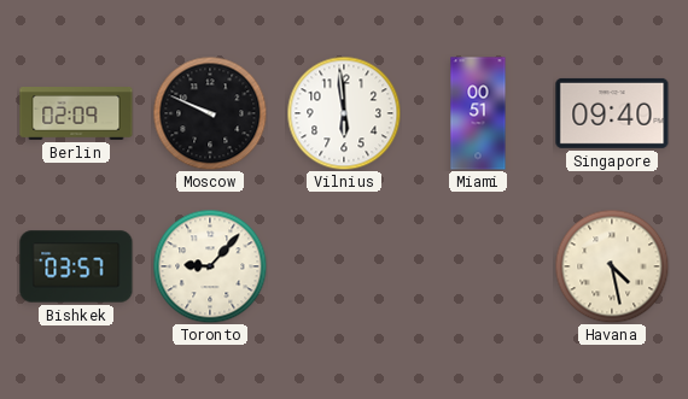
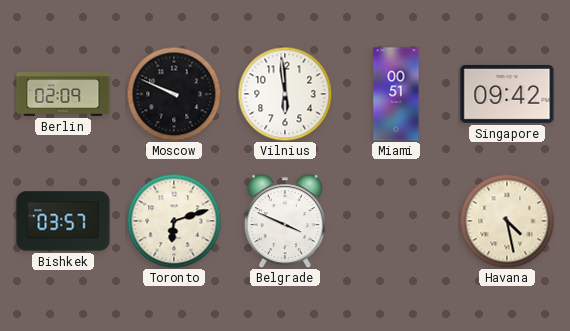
Singapore: 09:40 -> 09:42 (507, 94)
Toronto: 9:07 -> 6:12 (174, 221)
Belgrade: none -> 3:49 (285, 221)
